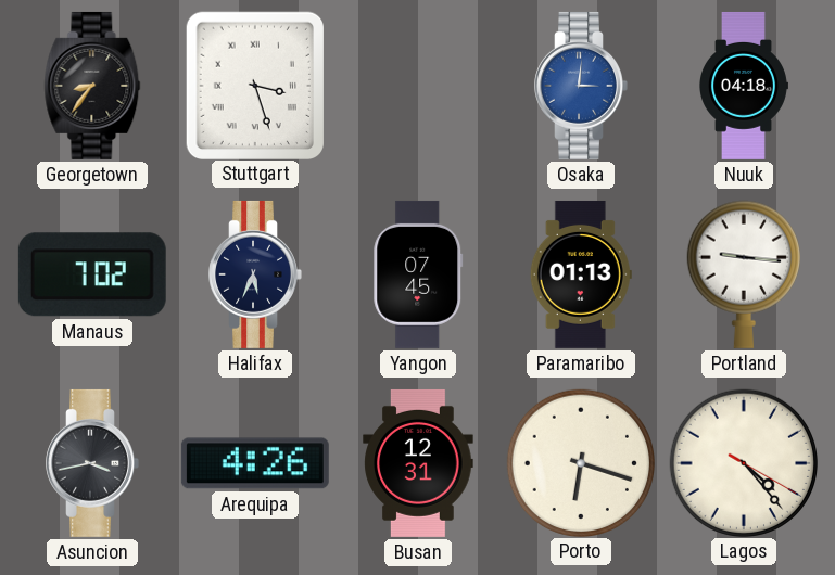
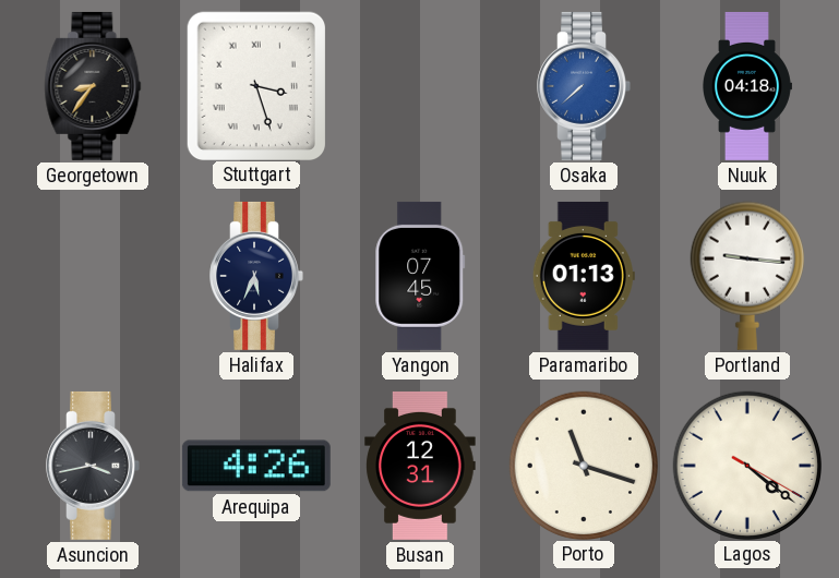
Osaka: 3:01 -> 7:38 (584, 86)
Manaus: 7:02 -> none (92, 274)
Porto: 6:18 -> 11:18 (583, 465)
Lagos: 4:23 -> 4:21 (746, 465)
